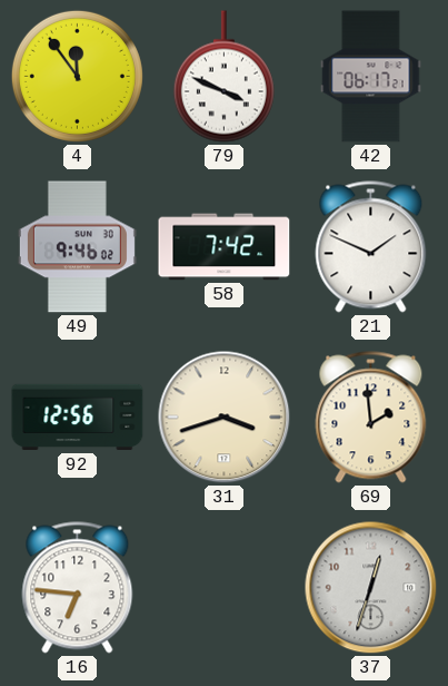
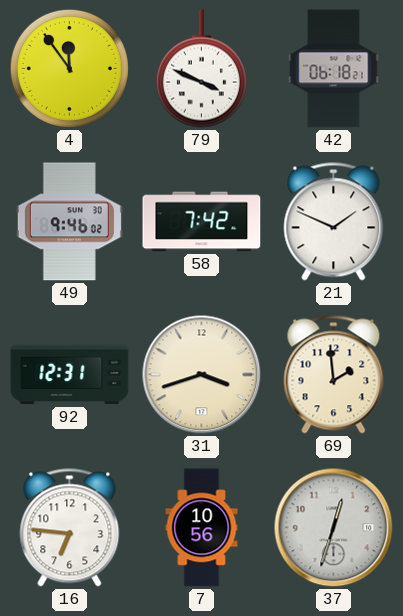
42: 06:17 -> 06:18 (334, 69)
92: 12:56 -> 12:31 (70, 375)
7: none -> 10:56 (202, 528)
